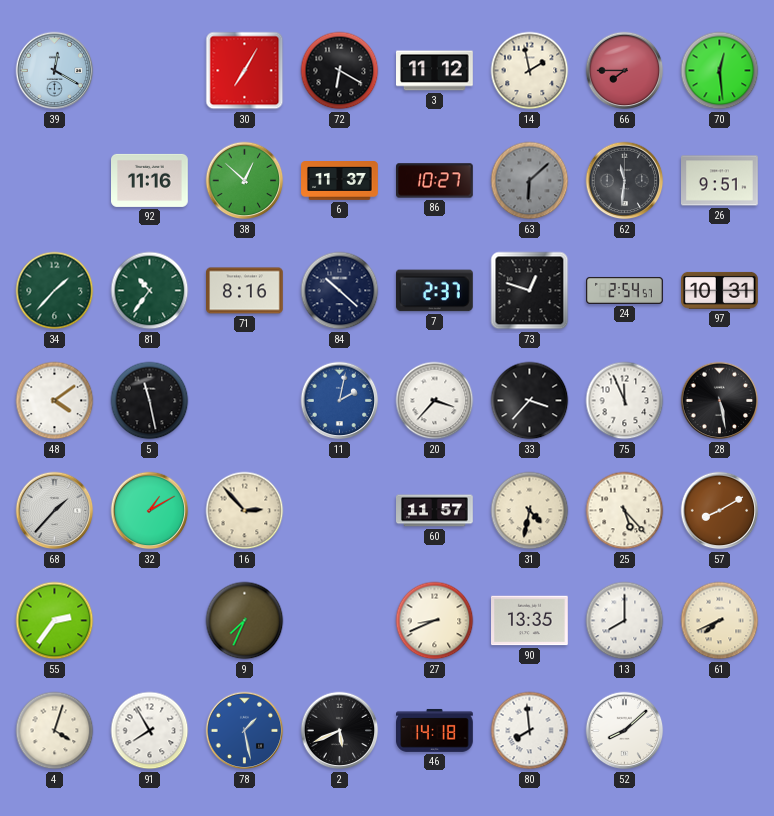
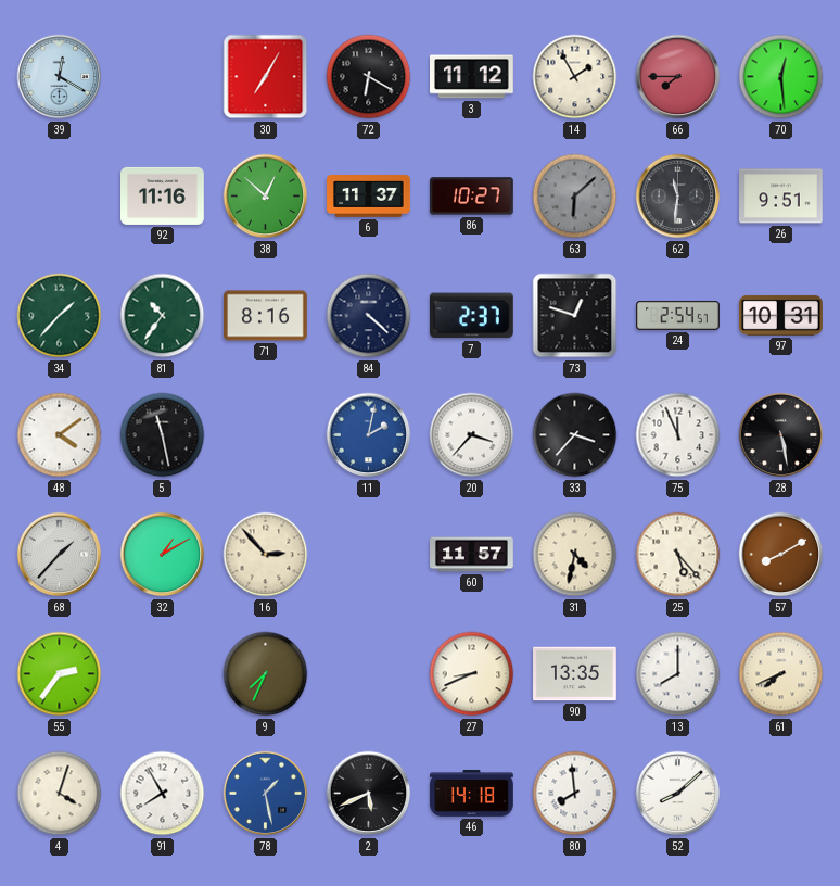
14: 1:58 -> 1:55 (575, 77)
84: 10:22 -> 4:22 (369, 316)
